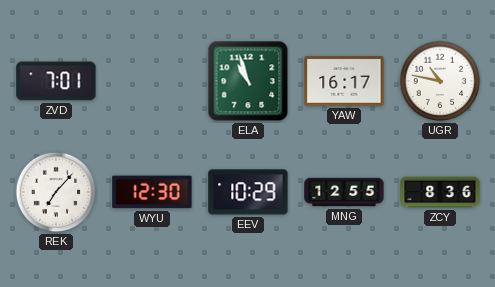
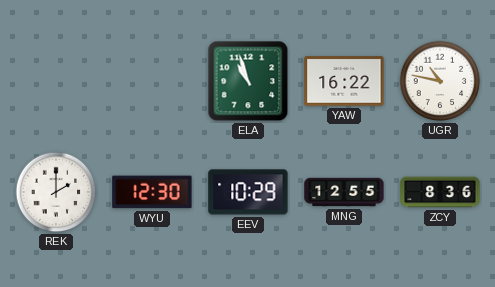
ZVD: 7:01 -> none (56, 81)
YAW: 16:17 -> 16:22 (344, 81)
REK: 7:07 -> 2:00 (56, 192)
